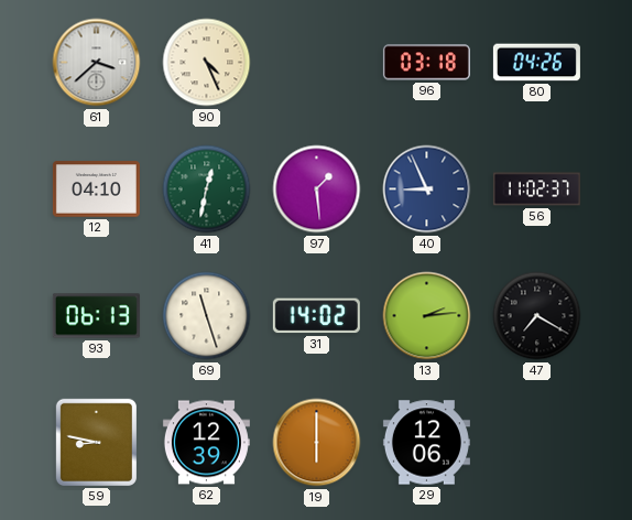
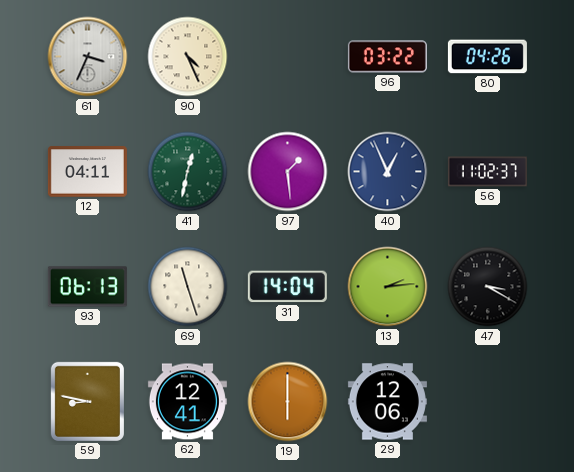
61: 3:38 -> 3:34 (88, 57)
96: 03:18 -> 03:22 (387, 57)
12: 04:10 -> 04:11 (87, 172)
40: 8:56 -> 12:56 (388, 172)
31: 14:02 -> 14:04 (287, 287)
47: 7:20 -> 3:20 (488, 287)
62: 12:39 -> 12:41 (187, 402)
